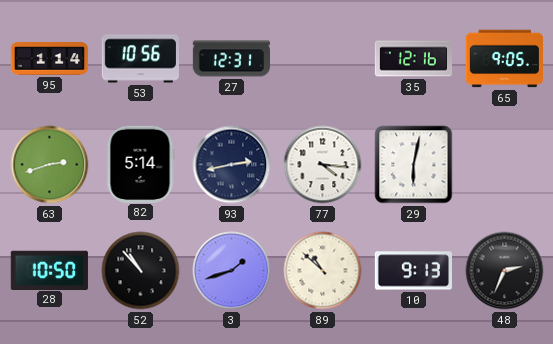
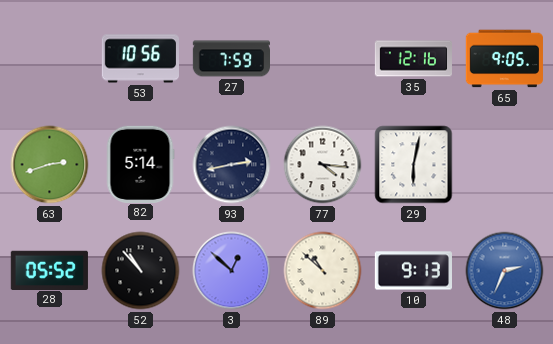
95: 1:14 -> none (50, 59)
27: 12:31 -> 7:59 (231, 59)
28: 10:50 -> 05:52 (49, 270)
3: 1:42 -> 12:52 (232, 271)
48 dial: black -> blue (505, 271)
